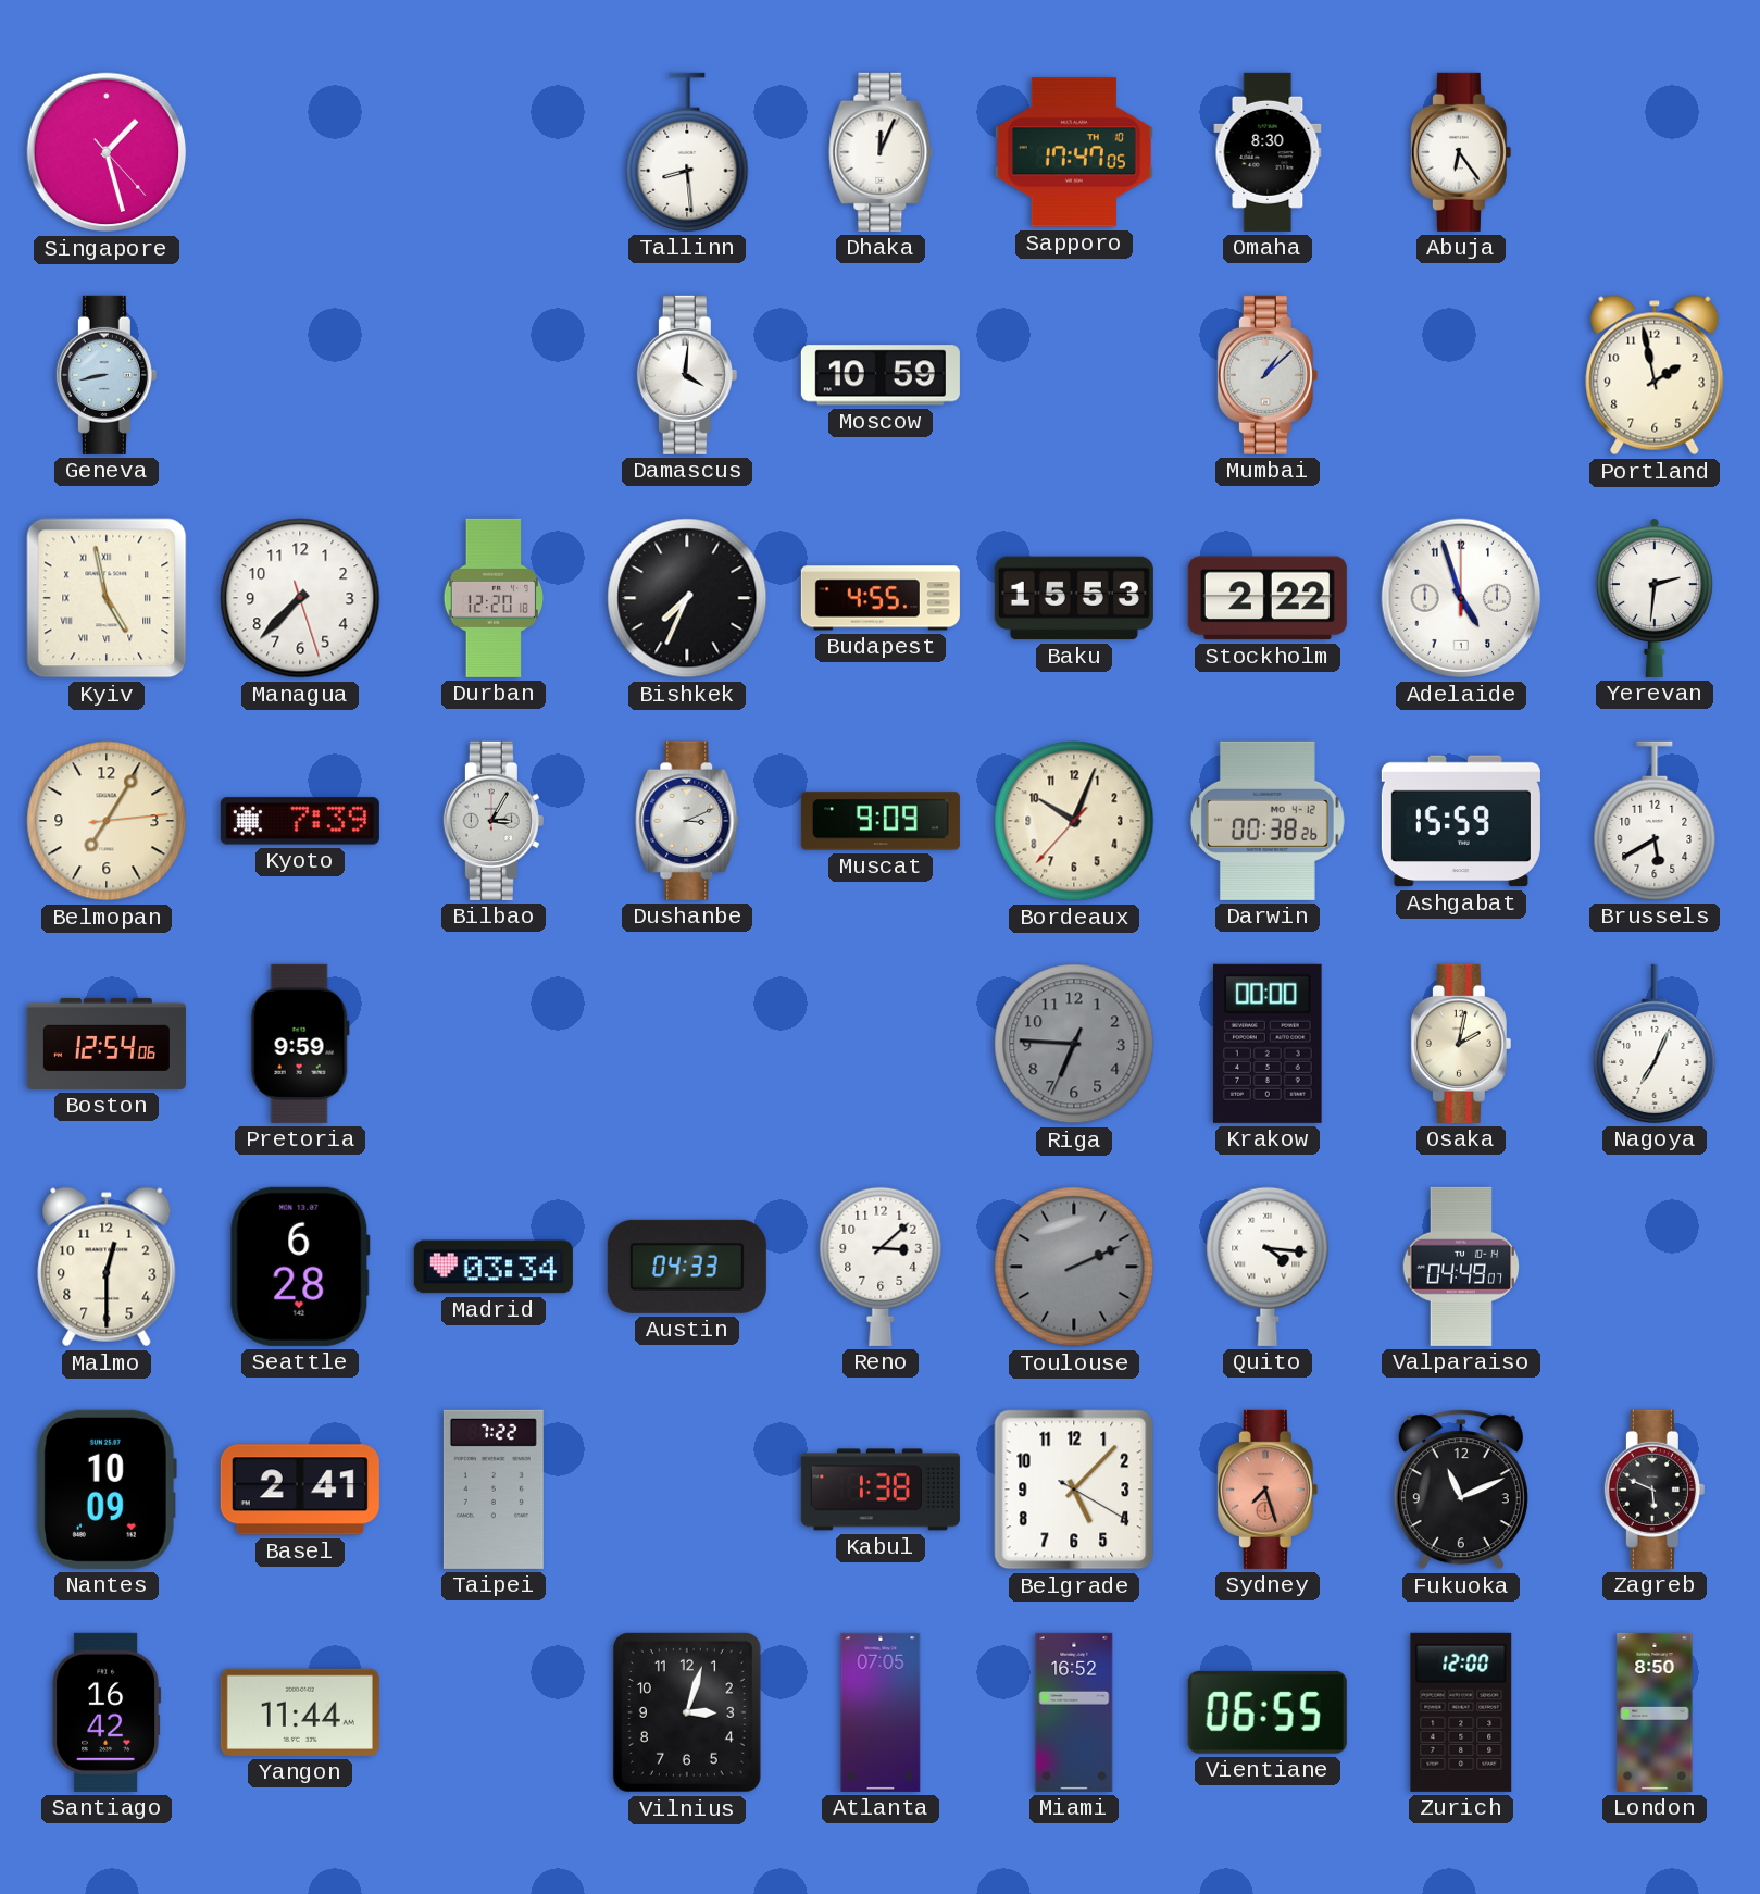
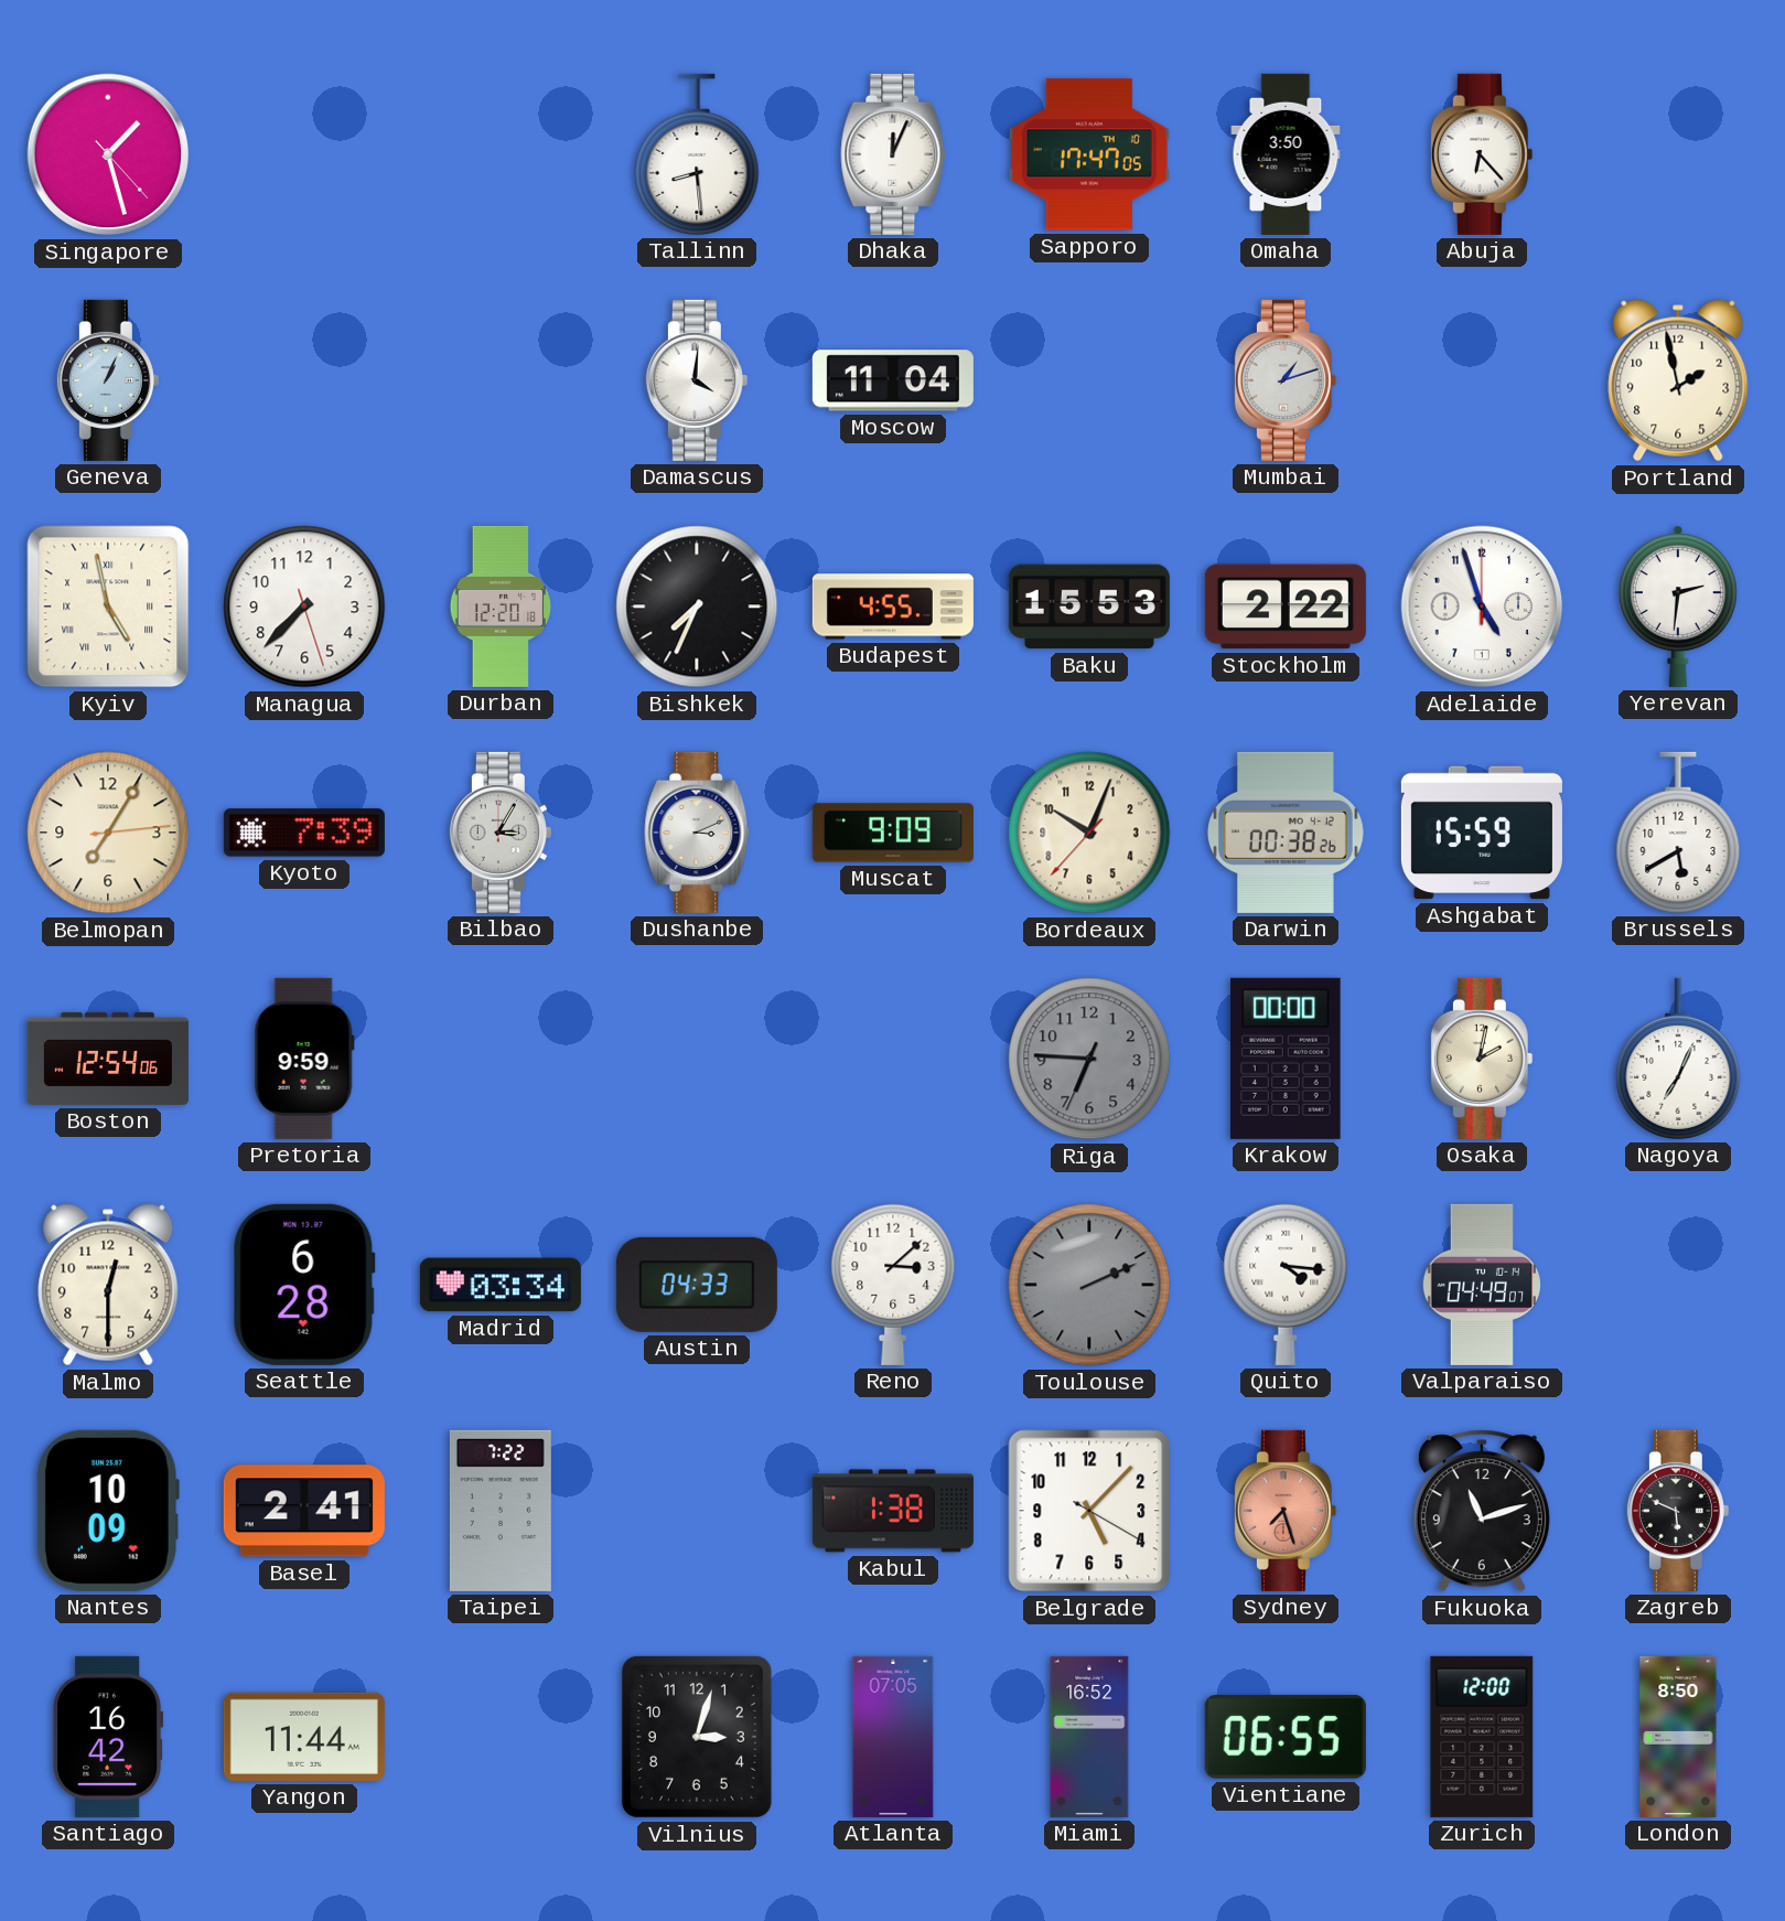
Omaha: 8:30 -> 3:50 (1286, 154)
Abuja: 6:24 -> 6:23 (1482, 154)
Geneva: 8:43 -> 1:04 (108, 380)
Moscow: 10:59 -> 11:04 (893, 380)
Mumbai: 1:08 -> 1:12 (1286, 380)
Fukuoka: 11:11 -> 11:12 (1482, 1511)
